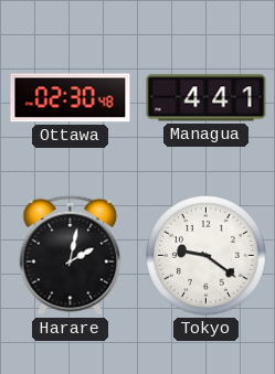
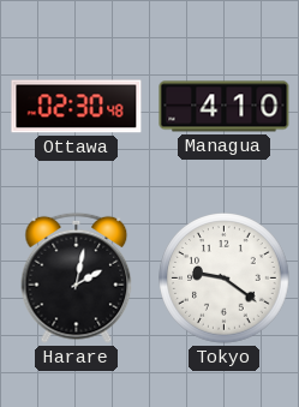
Managua: 4:41 -> 4:10 (225, 107)
